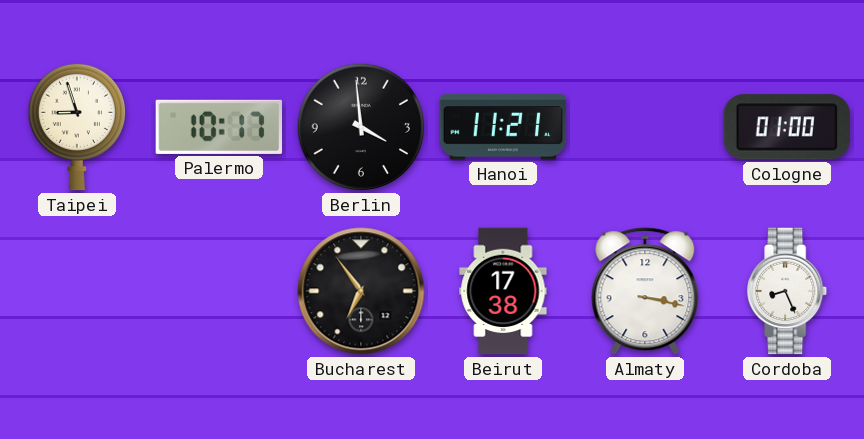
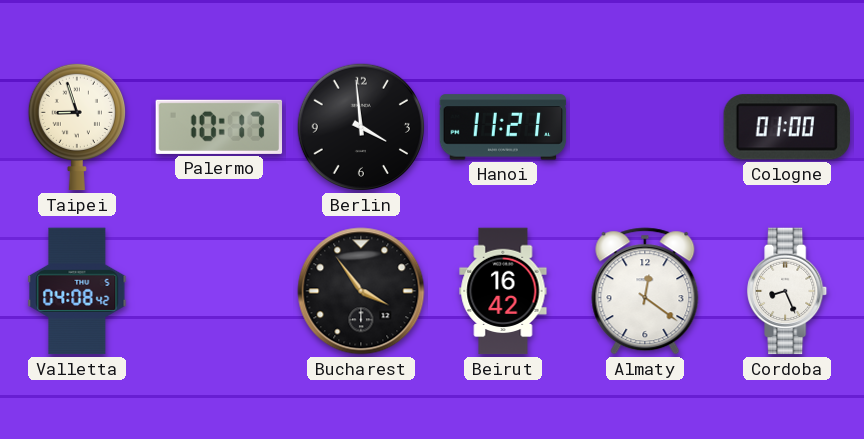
Valletta: none -> 04:08 (77, 291)
Bucharest: 6:54 -> 3:54 (361, 291)
Beirut: 17:38 -> 16:42 (503, 291)
Almaty: 3:17 -> 12:21 (645, 291)
